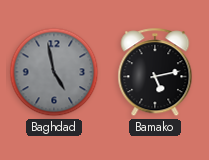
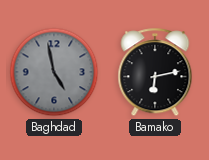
Bamako: 5:13 -> 6:13 (155, 73)
